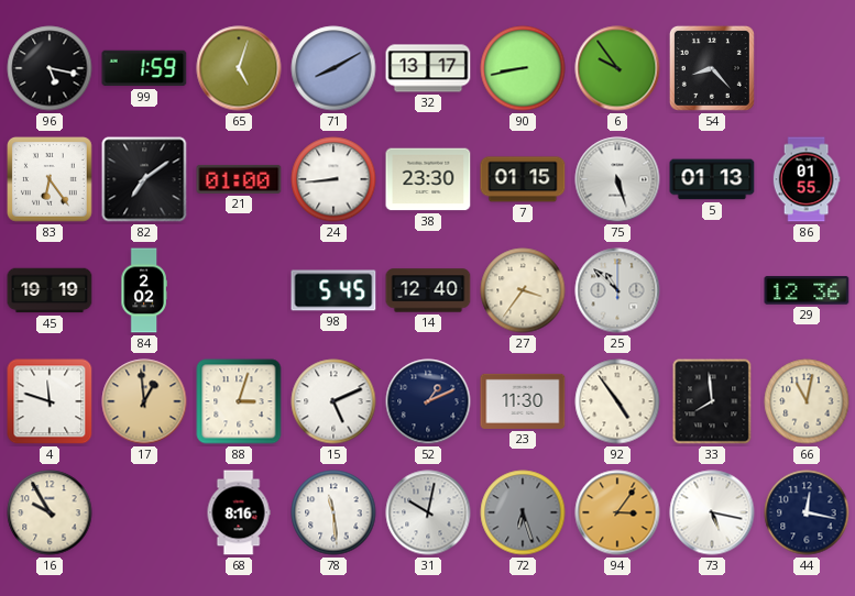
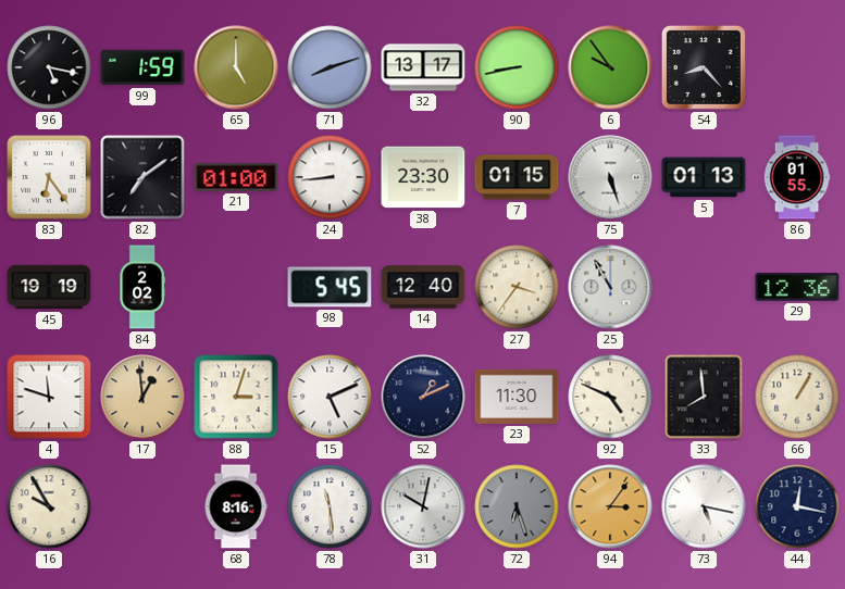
65: 5:03 -> 5:00 (236, 67)
71: 8:10 -> 8:12 (330, 67)
25: 10:52 -> 10:55 (610, 287)
92: 4:54 -> 4:49 (610, 397)
66: 11:02 -> 1:05 (797, 397)
